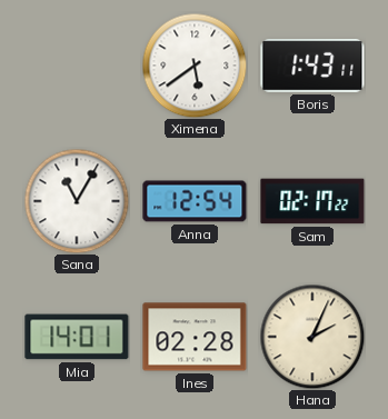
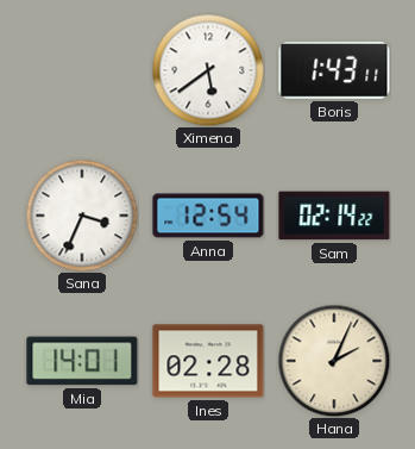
Sana: 11:05 -> 3:34 (82, 216)
Sam: 02:17 -> 02:14 (334, 216)
